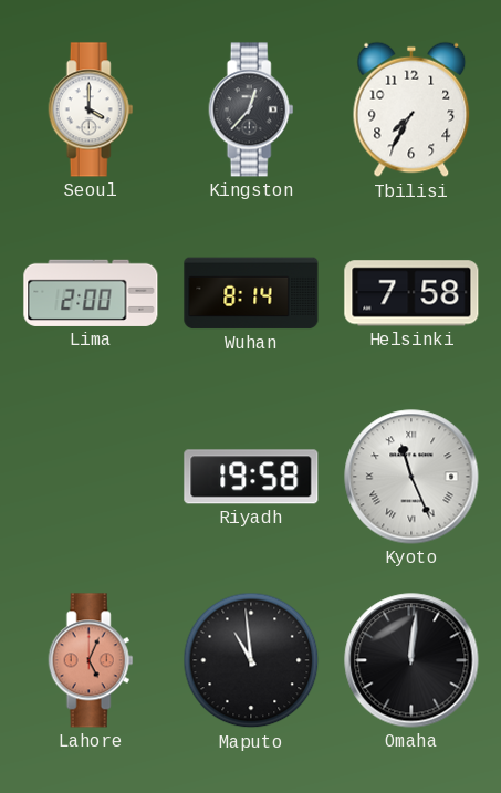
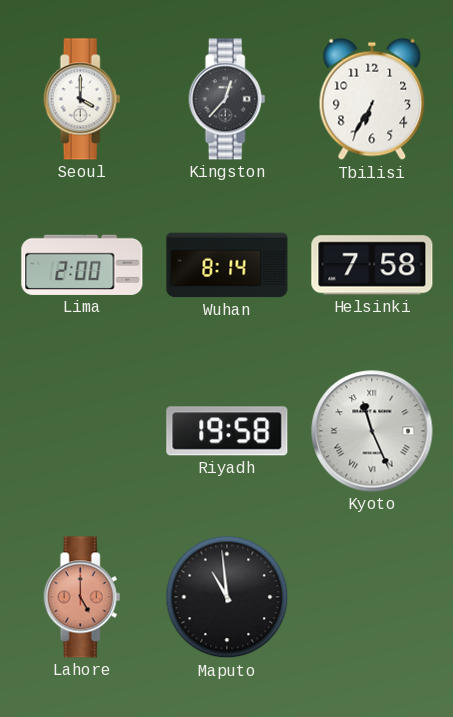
Tbilisi: 7:35 -> 6:35 (372, 99)
Lahore: 5:04 -> 5:00 (82, 597)
Omaha: 12:01 -> none (411, 660)
